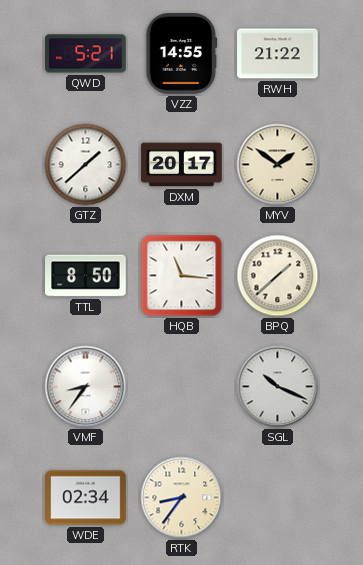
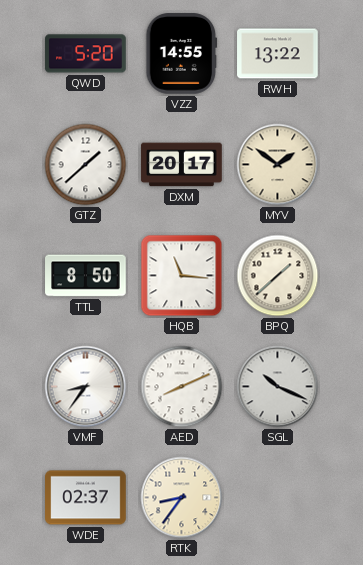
QWD: 5:21 -> 5:20 (86, 54)
RWH: 21:22 -> 13:22 (278, 54)
AED: none -> 8:11 (182, 387)
WDE: 02:34 -> 02:37 (86, 498)
